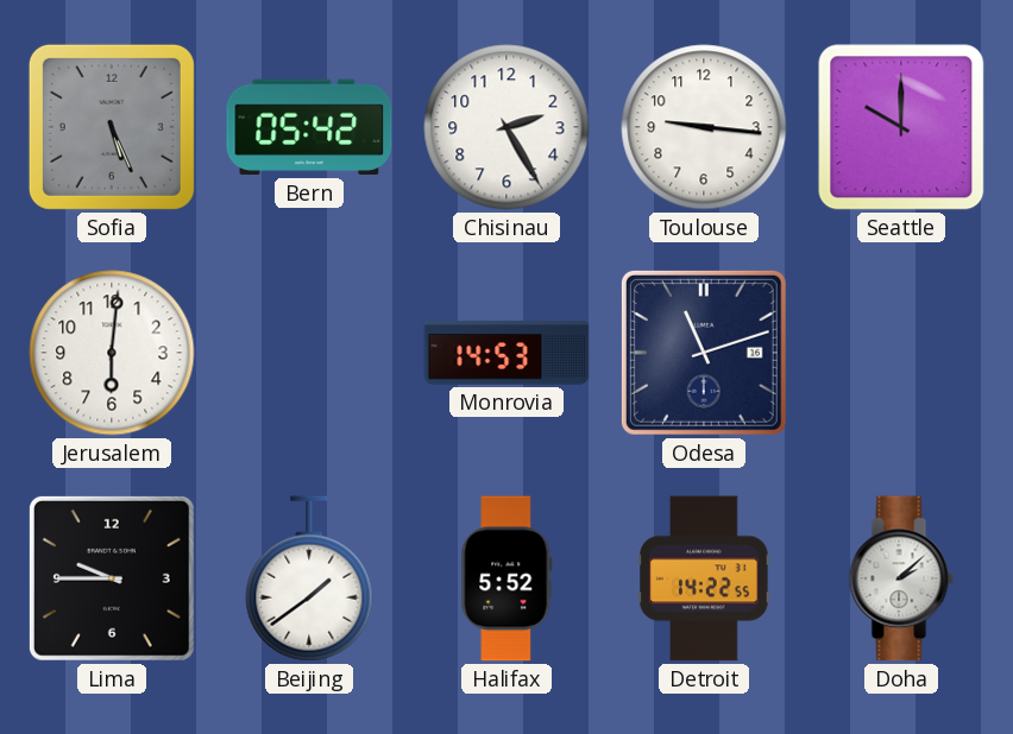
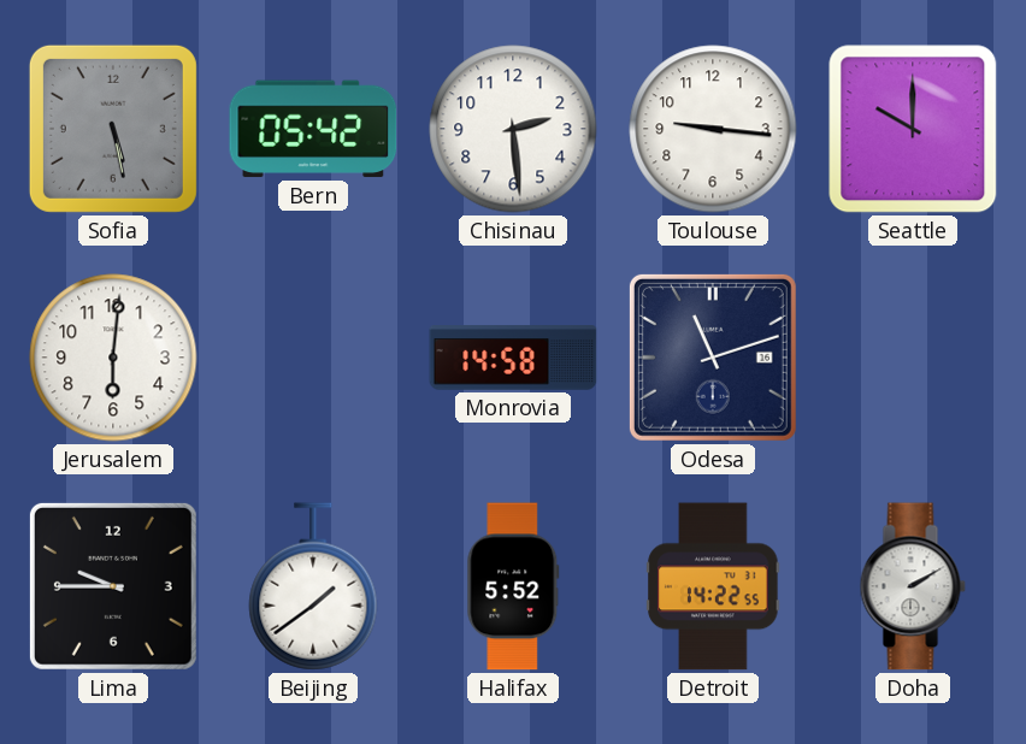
Sofia: 5:26 -> 5:28 (113, 129)
Chisinau: 2:25 -> 2:29 (513, 129)
Monrovia: 14:53 -> 14:58 (513, 358)
Doha: 2:08 -> 2:10 (913, 586)
